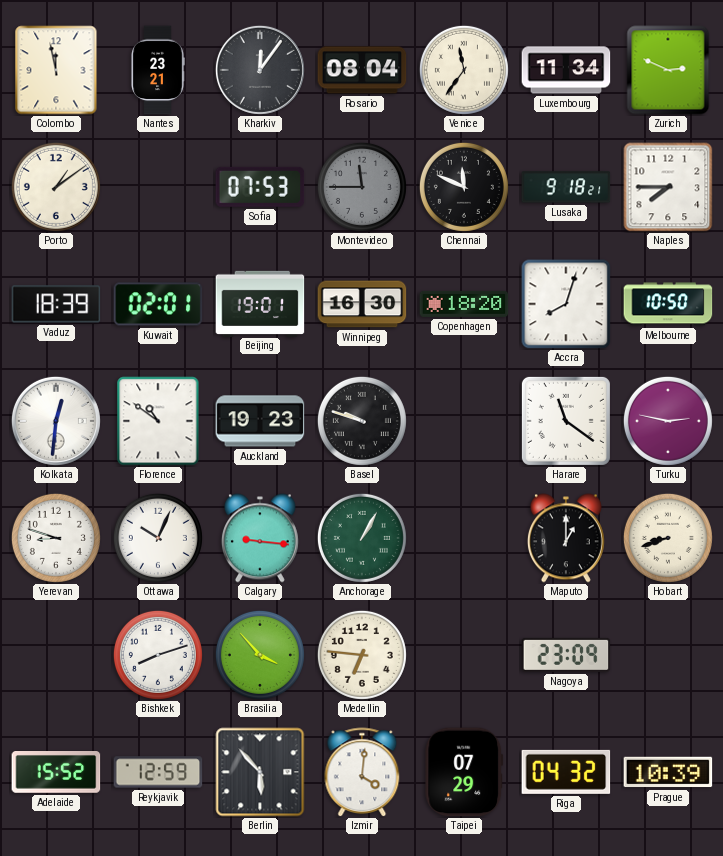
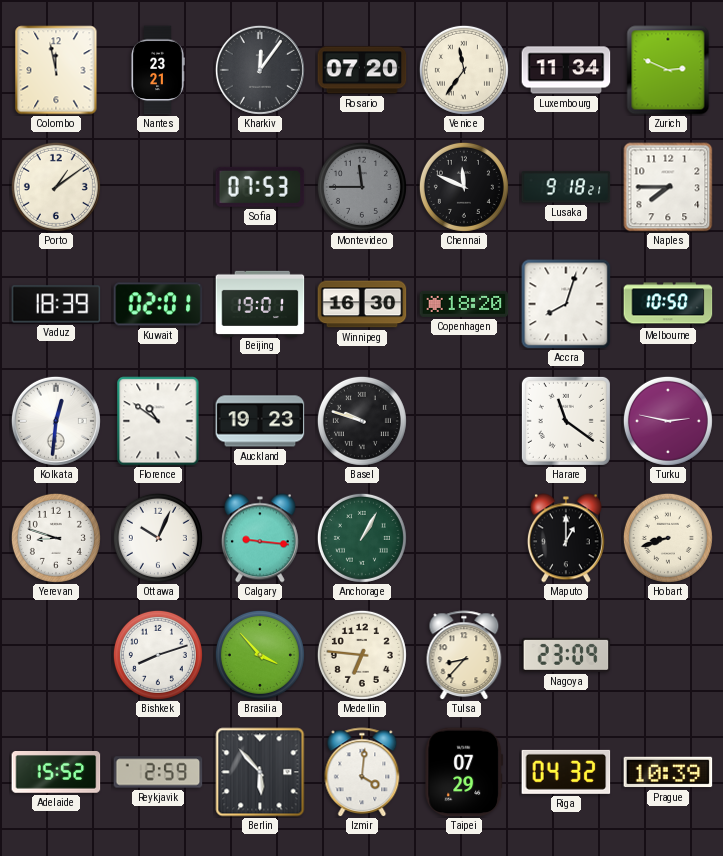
Rosario: 08:04 -> 07:20 (362, 70)
Tulsa: none -> 8:37 (464, 655)
Reykjavik: 12:59 -> 2:59 (158, 772)
